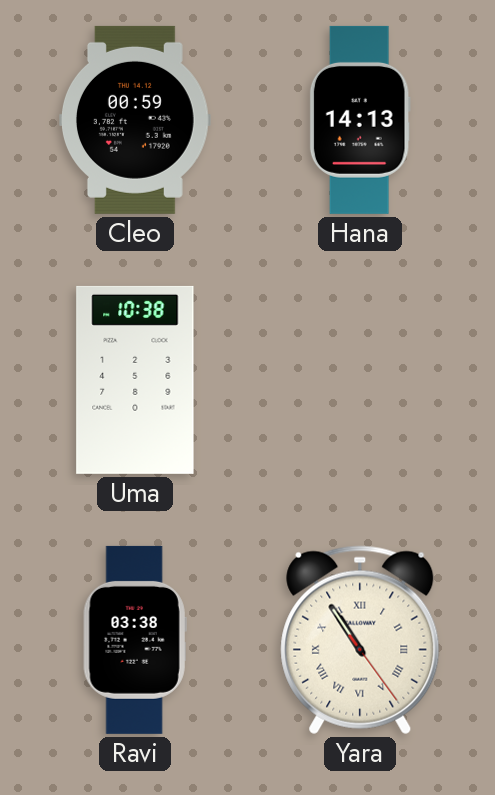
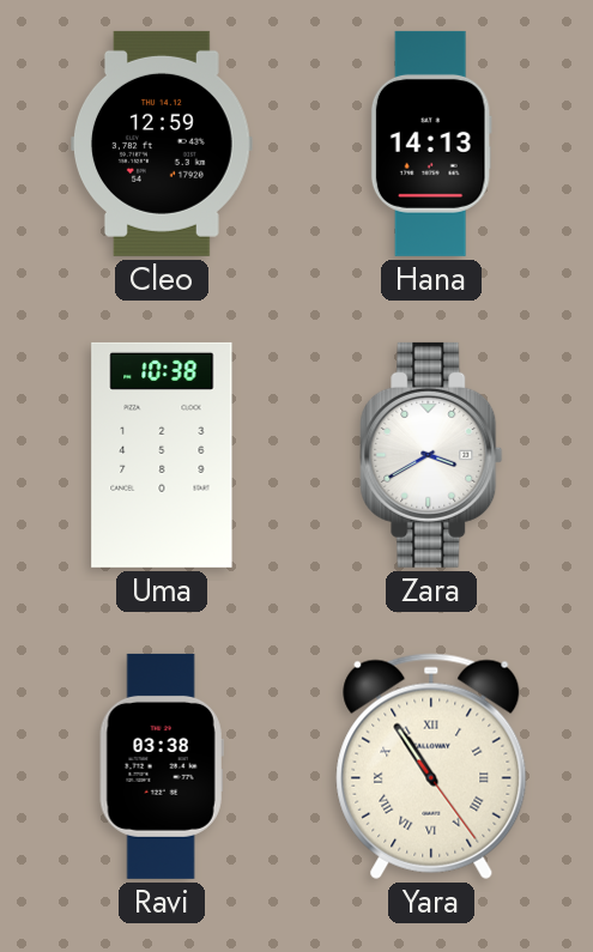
Cleo: 00:59 -> 12:59 (163, 144)
Zara: none -> 3:40 (431, 455)
